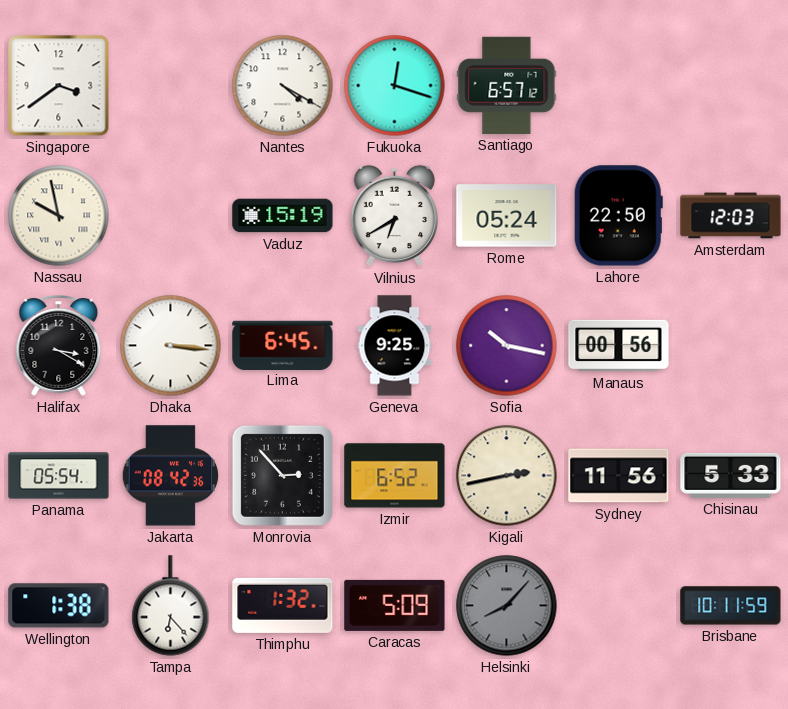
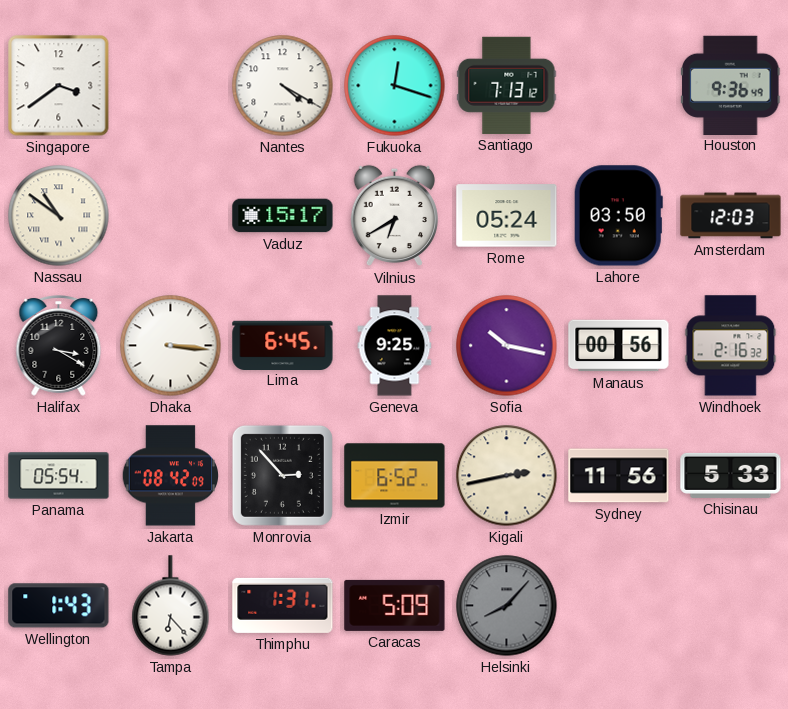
Santiago: 6:57 -> 7:13 (507, 85)
Houston: none -> 9:36 (731, 85)
Nassau: 9:58 -> 10:51 (59, 216)
Vaduz: 15:19 -> 15:17 (283, 216)
Lahore: 22:50 -> 03:50 (618, 216)
Windhoek: none -> 2:16 (731, 346)
Jakarta: 08:42:36 -> 08:42:09 (170, 476)
Wellington: 1:38 -> 1:43 (59, 606)
Thimphu: 1:32 -> 1:31 (283, 605)
Brisbane: 10:11 -> none (731, 606)
